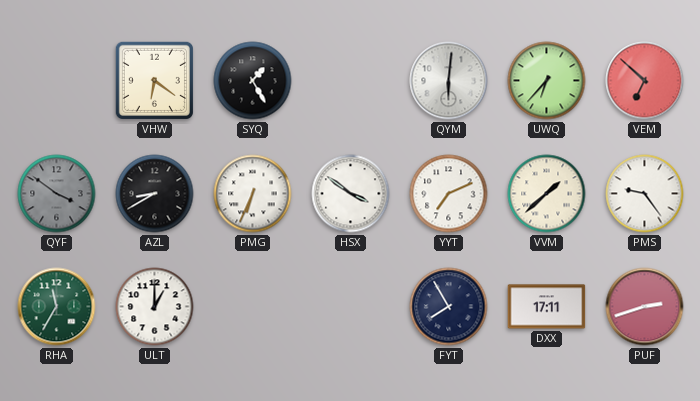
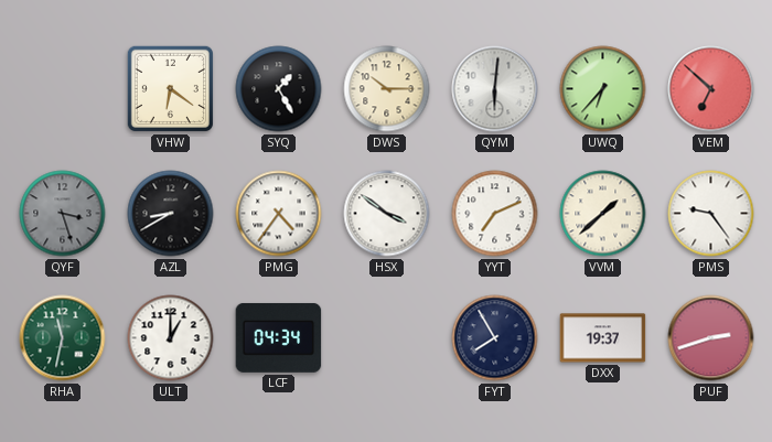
DWS: none -> 10:15 (387, 89)
QYF: 3:51 -> 3:27 (63, 214)
PMG: 6:34 -> 4:36 (279, 214)
RHA: 11:35 -> 11:32 (63, 338)
LCF: none -> 04:34 (279, 337)
DXX: 17:11 -> 19:37 (603, 338)
